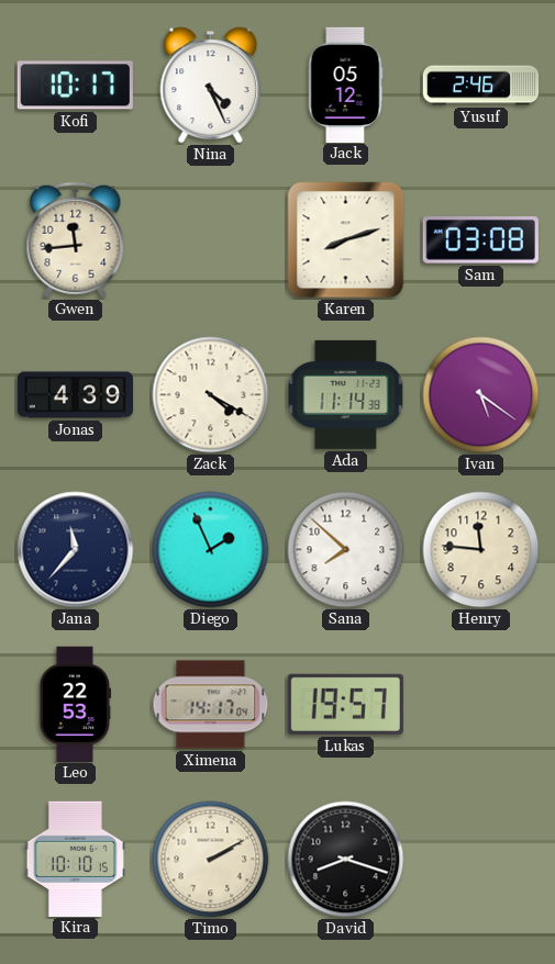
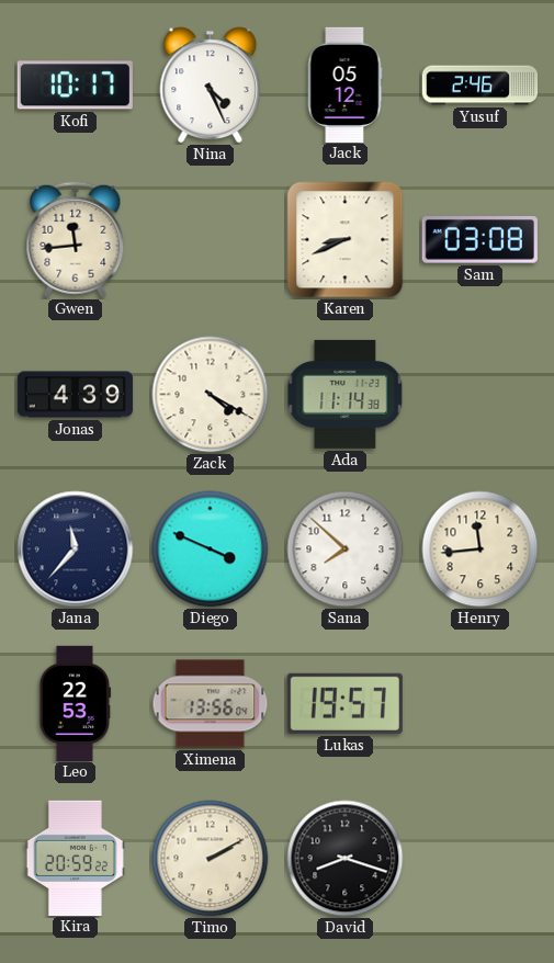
Karen: 8:12 -> 8:41 (346, 240)
Ivan: 5:21 -> none (481, 395)
Diego: 1:56 -> 3:49 (211, 550)
Henry: 11:46 -> 11:44 (480, 550)
Ximena: 14:17 -> 13:56 (211, 704)
Kira: 10:10 -> 20:59 (75, 858)
